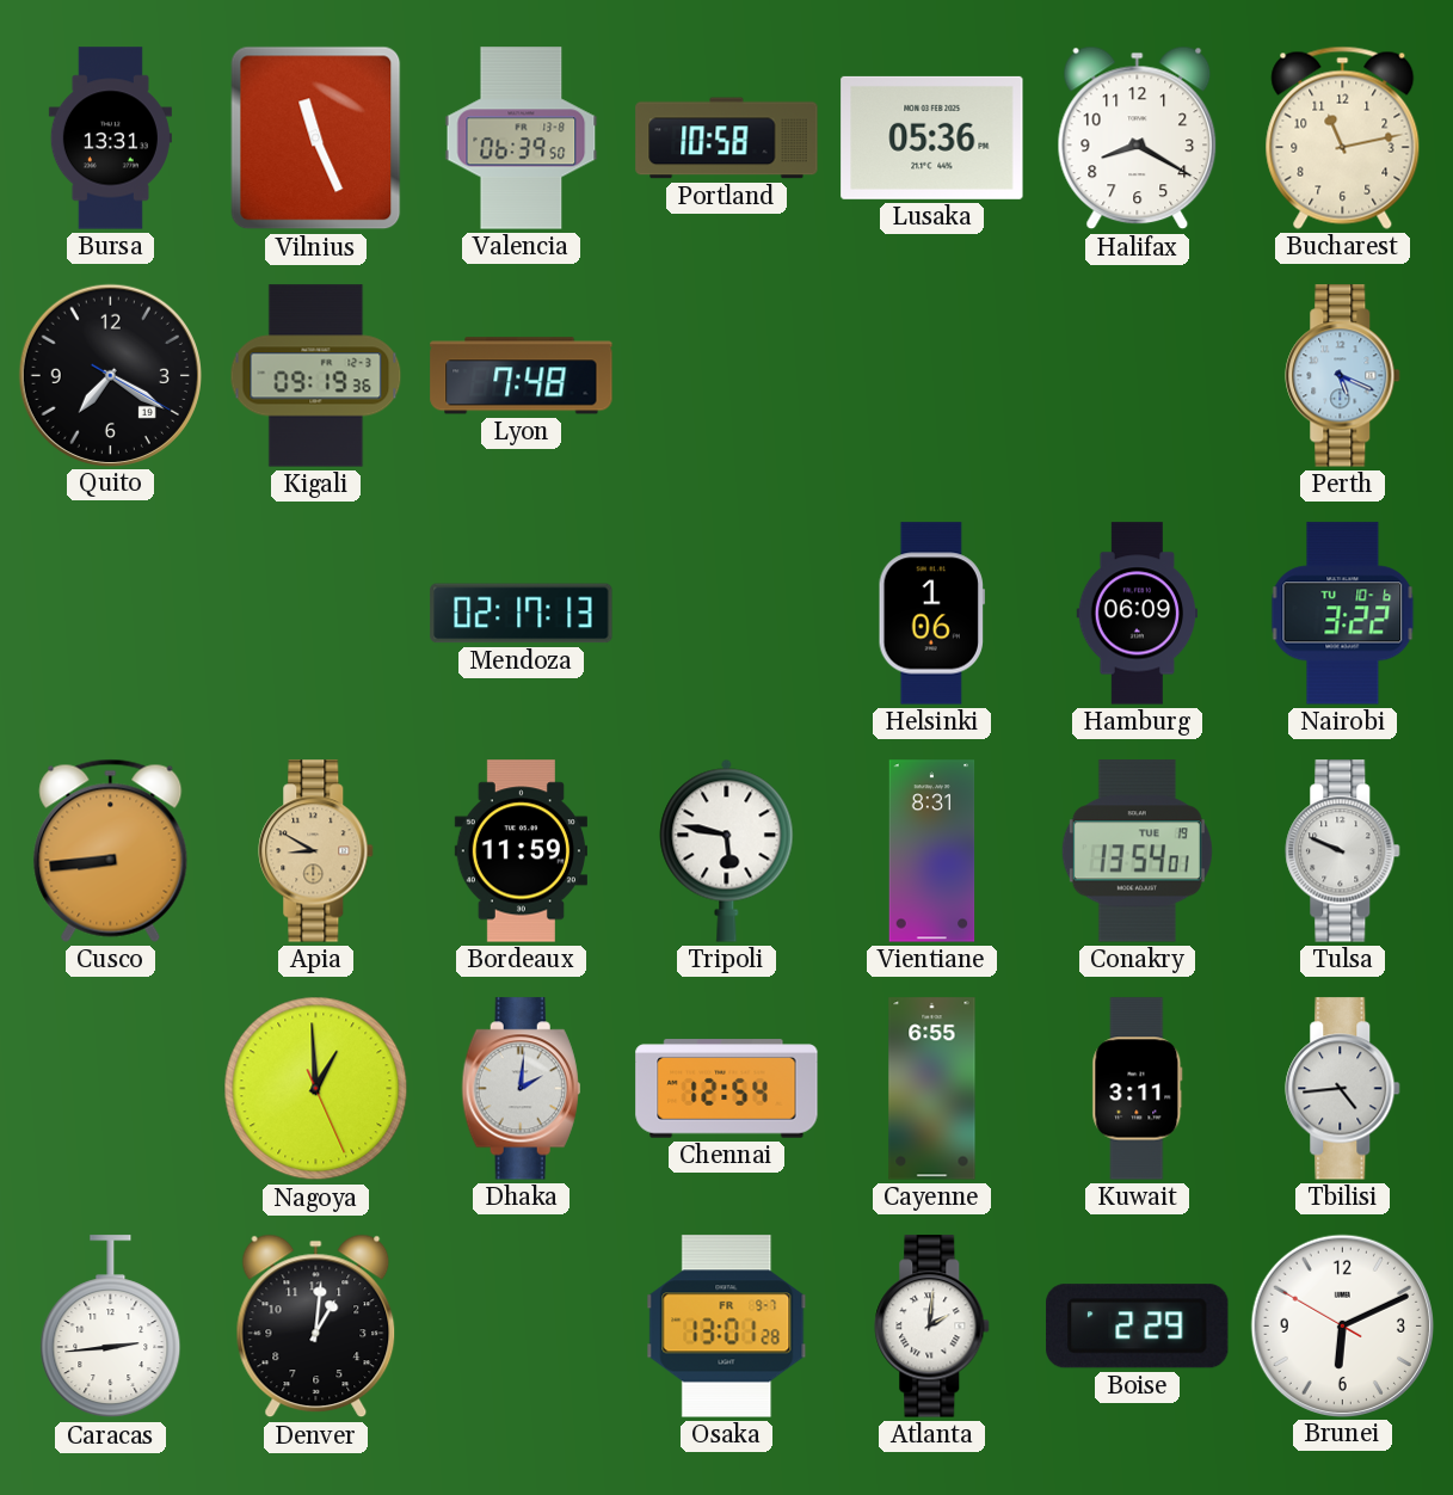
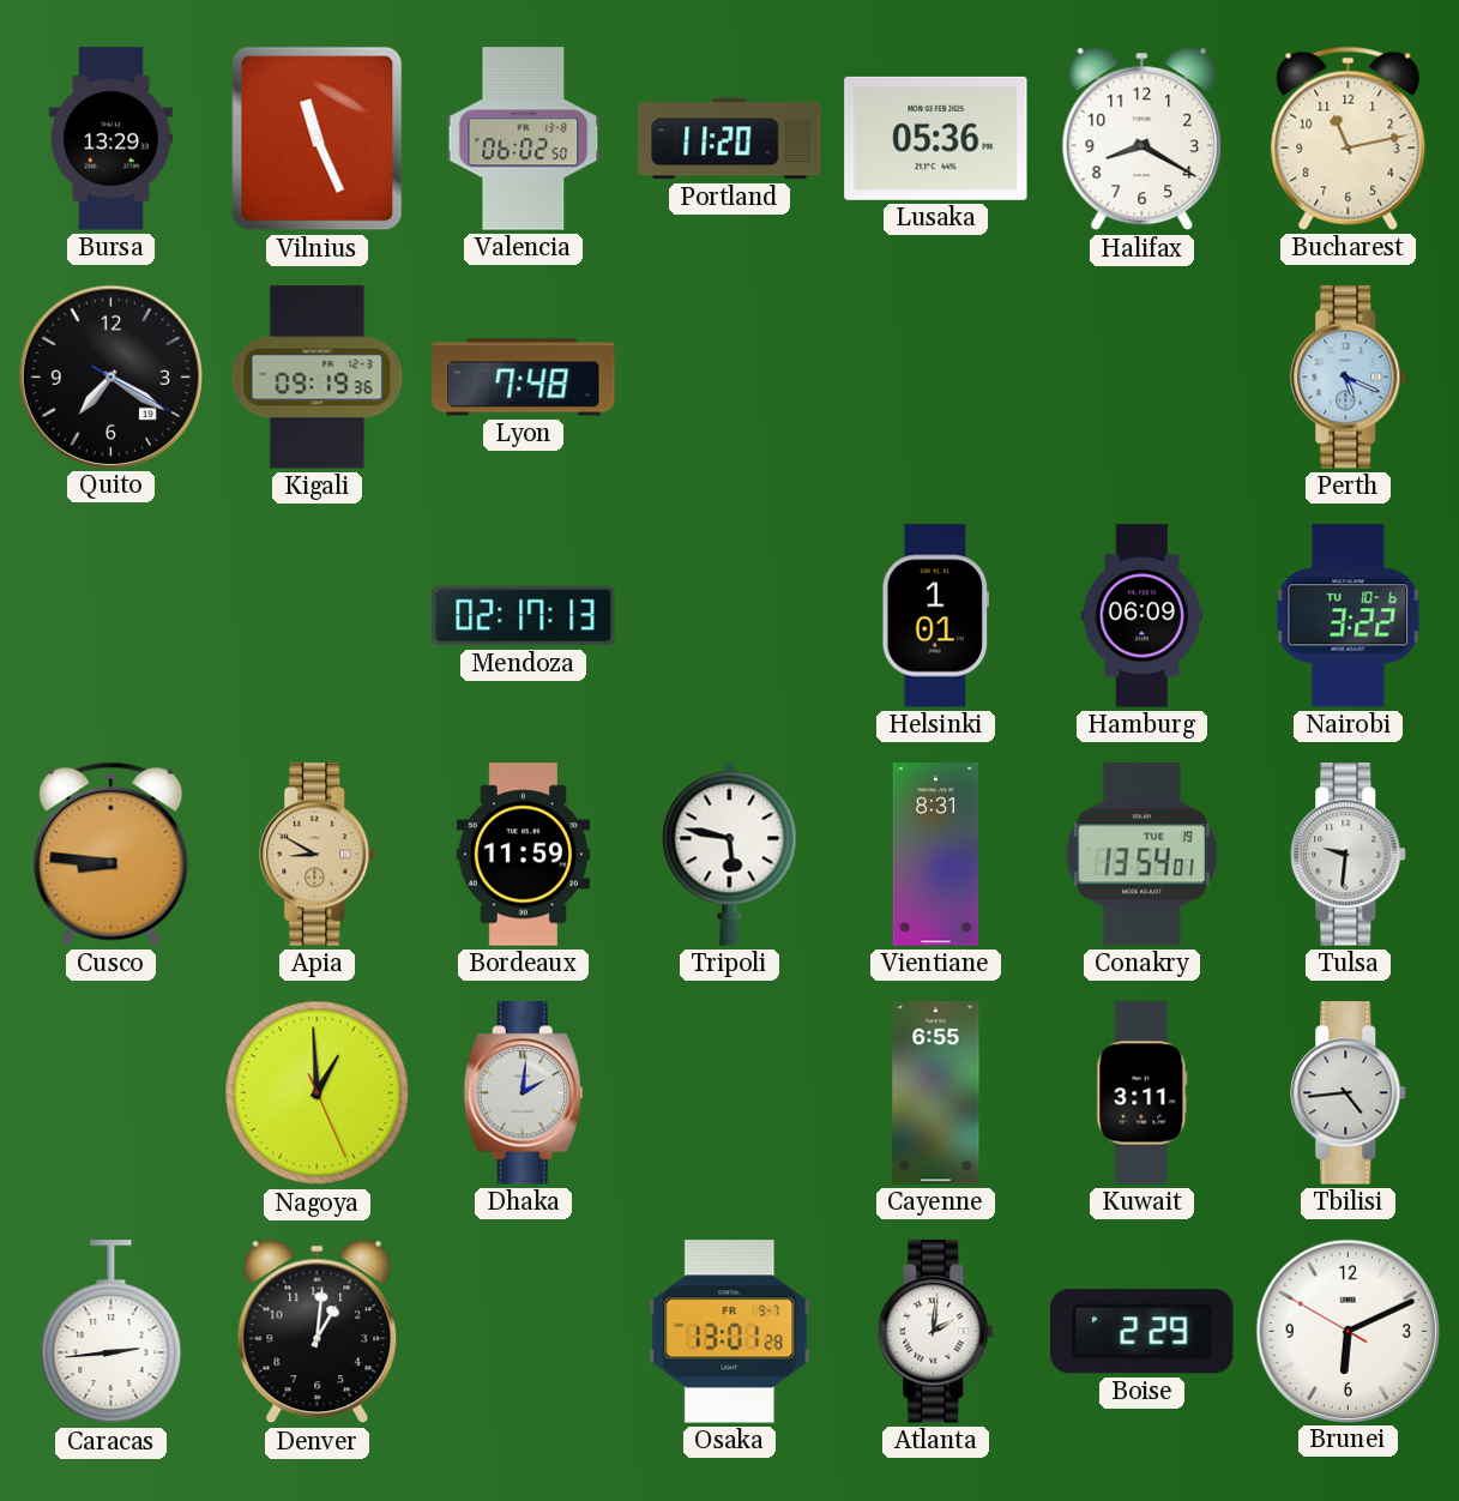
Bursa: 13:31 -> 13:29 (110, 139)
Valencia: 06:39 -> 06:02 (524, 139)
Portland: 10:58 -> 11:20 (730, 139)
Helsinki: 1:06 -> 1:01 (935, 616)
Cusco: 8:44 -> 8:46 (111, 854)
Tulsa: 9:49 -> 9:31 (1349, 855)
Chennai: 12:54 -> none (727, 1089)
